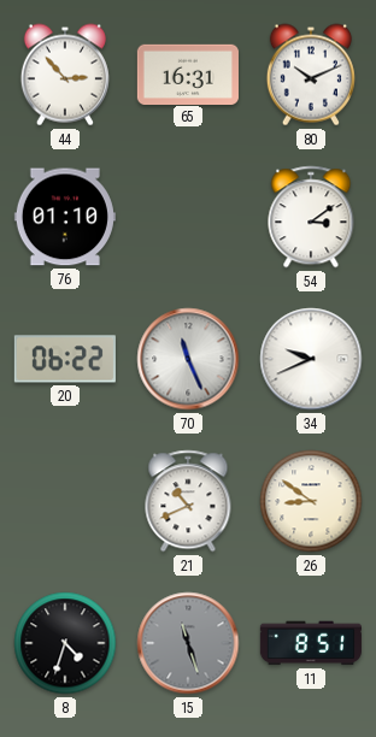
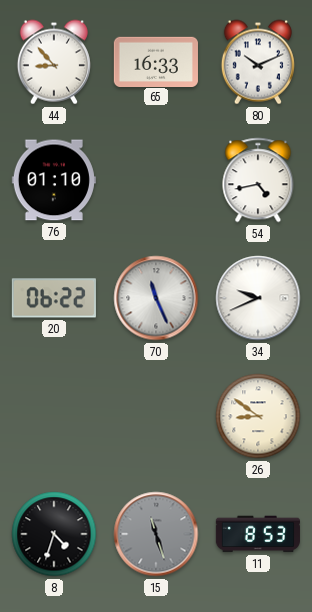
44: 2:53 -> 8:53 (54, 62)
65: 16:31 -> 16:33 (156, 61)
54: 3:09 -> 4:43 (258, 180)
21: 10:41 -> none (188, 501)
11: 8:51 -> 8:53 (258, 534)
